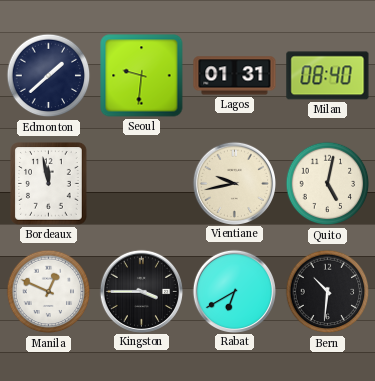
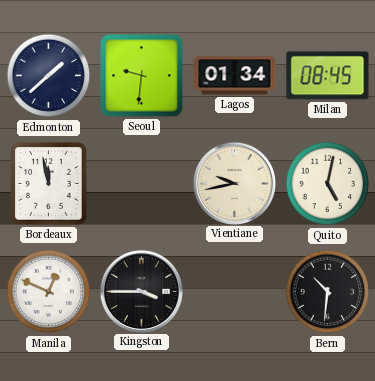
Lagos: 01:31 -> 01:34 (235, 76)
Milan: 08:40 -> 08:45 (328, 76)
Rabat: 6:40 -> none (234, 291)
